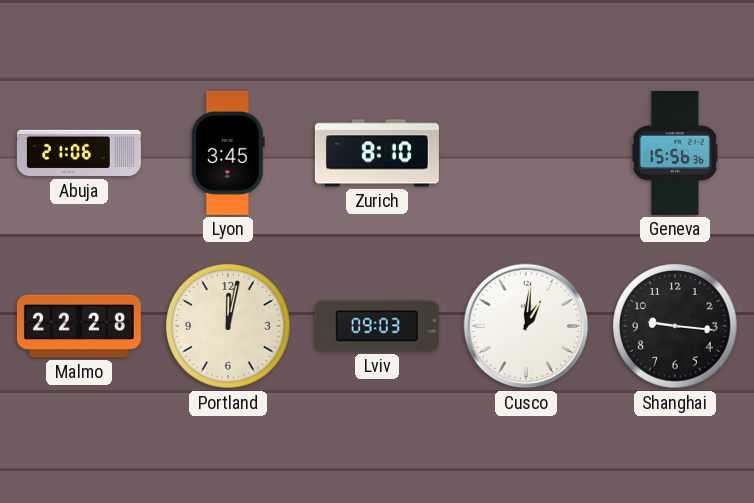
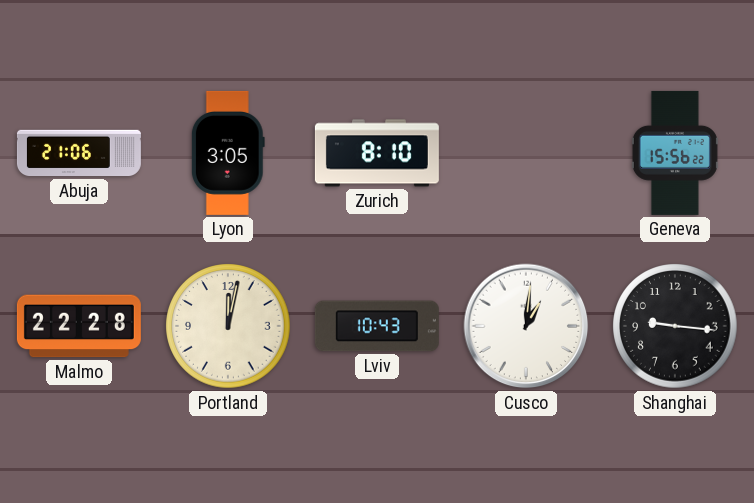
Lyon: 3:45 -> 3:05 (228, 153)
Geneva: 15:56:36 -> 15:56:22 (675, 153)
Lviv: 09:03 -> 10:43 (377, 326)
